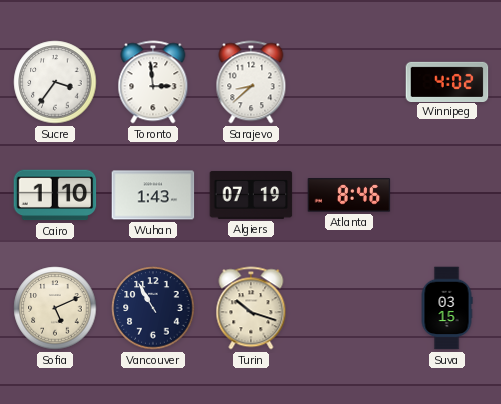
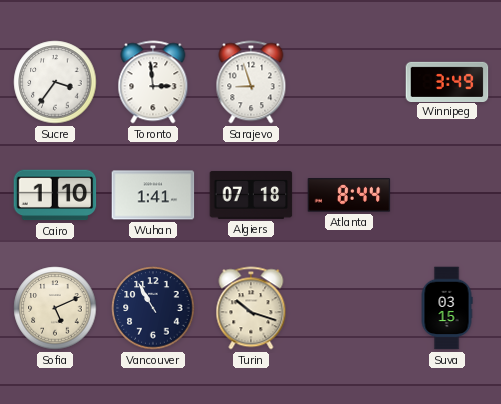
Sarajevo: 8:38 -> 8:57 (251, 82)
Winnipeg: 4:02 -> 3:49 (447, 81)
Wuhan: 1:43 -> 1:41 (153, 195)
Algiers: 07:19 -> 07:18 (251, 195)
Atlanta: 8:46 -> 8:44 (349, 195)
